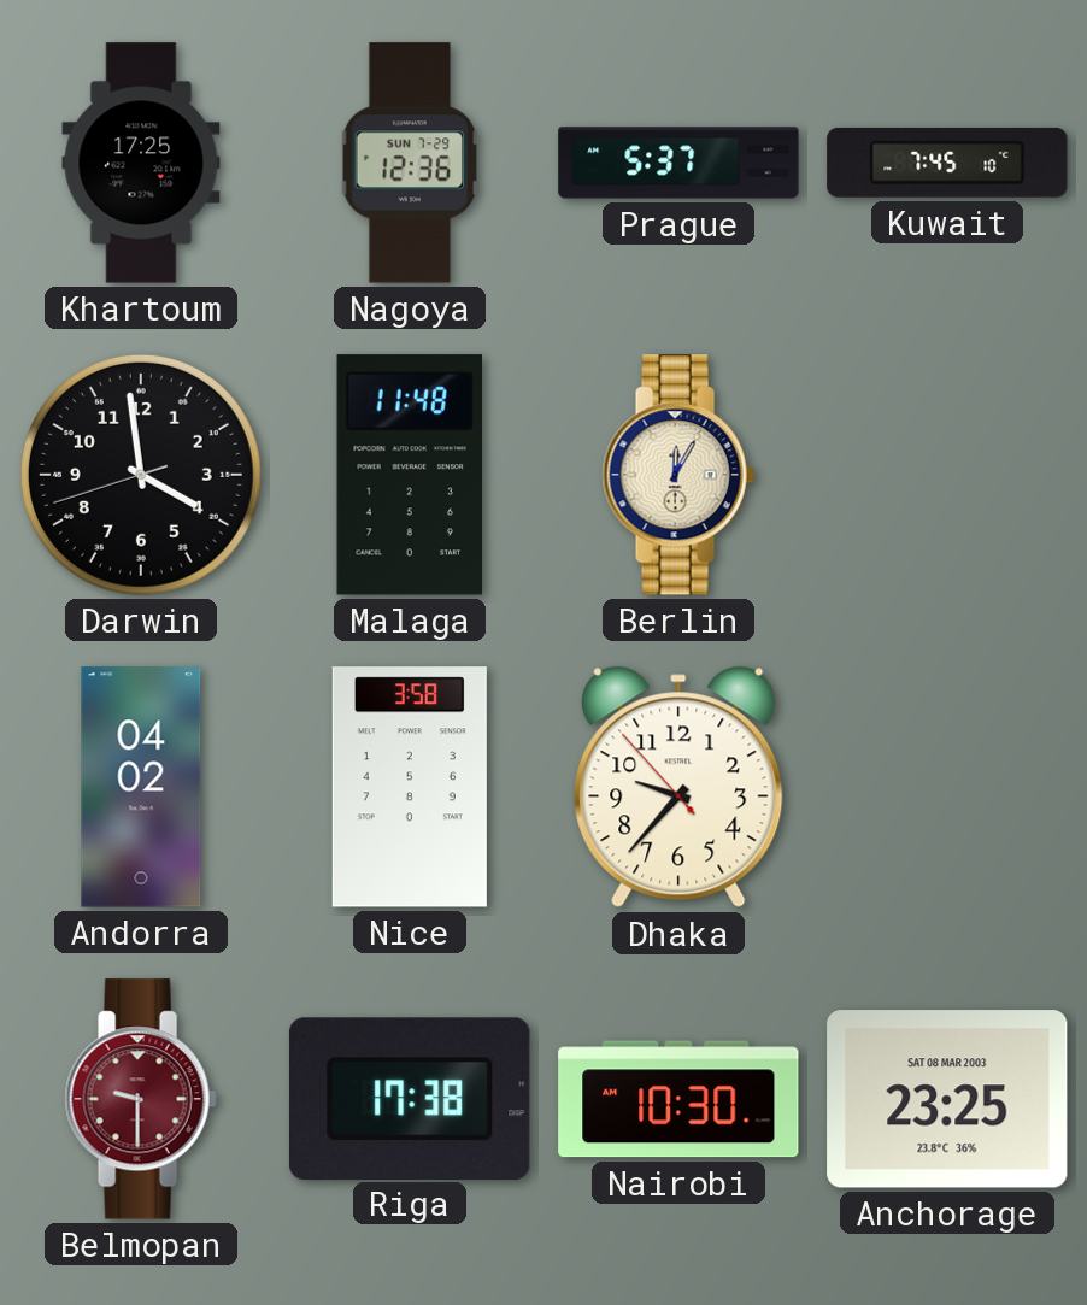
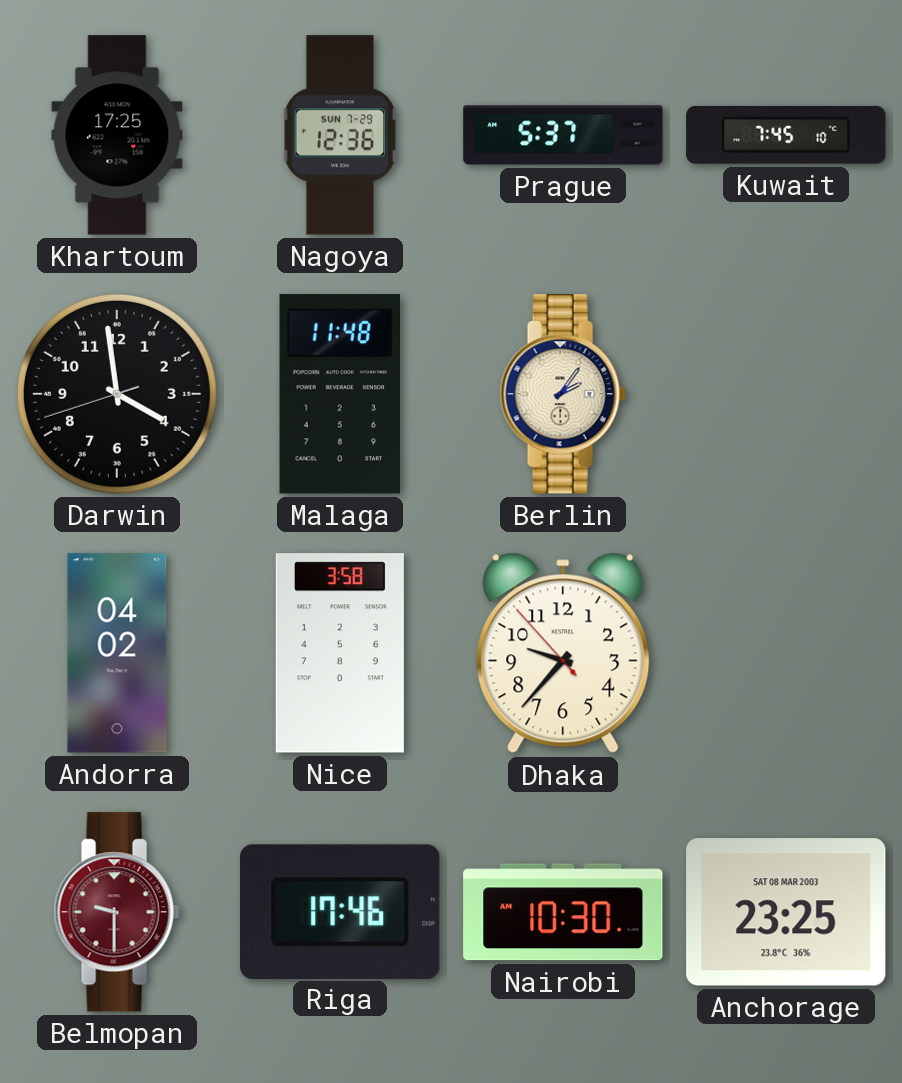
Berlin: 12:05 -> 2:06 (563, 394)
Riga: 17:38 -> 17:46 (341, 911)
